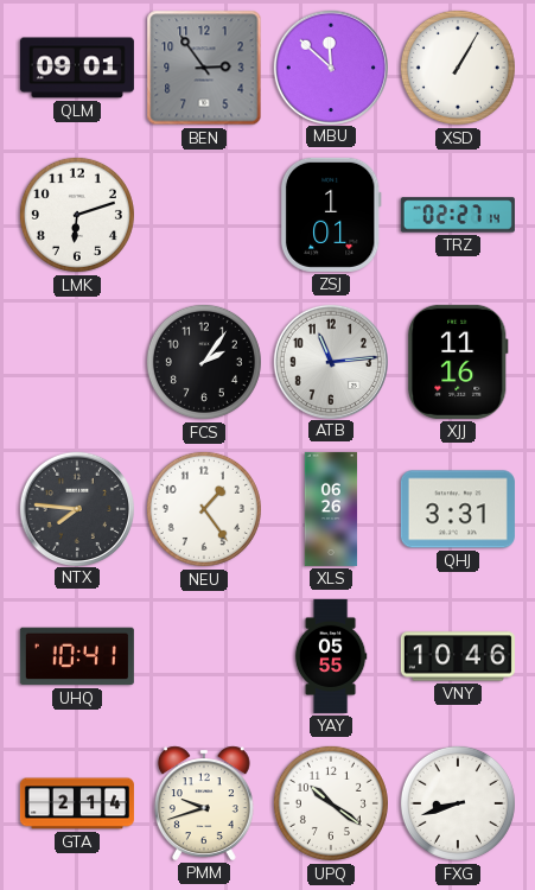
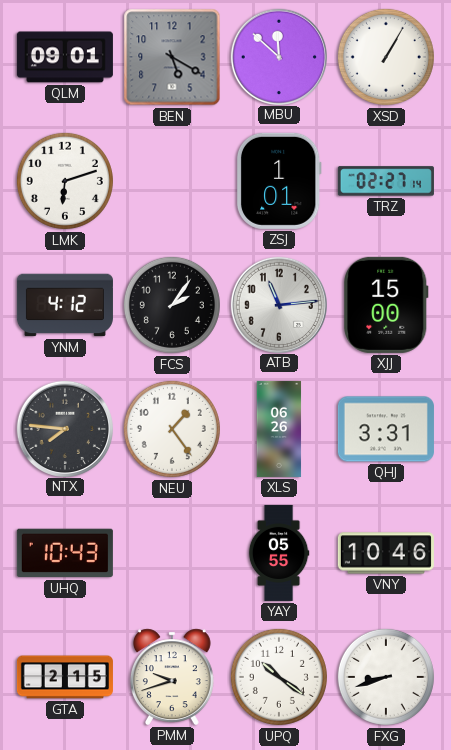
BEN: 2:54 -> 5:20 (172, 57)
YNM: none -> 4:12 (65, 305)
XJJ: 11:16 -> 15:00 (386, 305)
UHQ: 10:41 -> 10:43 (65, 553)
GTA: 2:14 -> 2:15 (65, 677)
